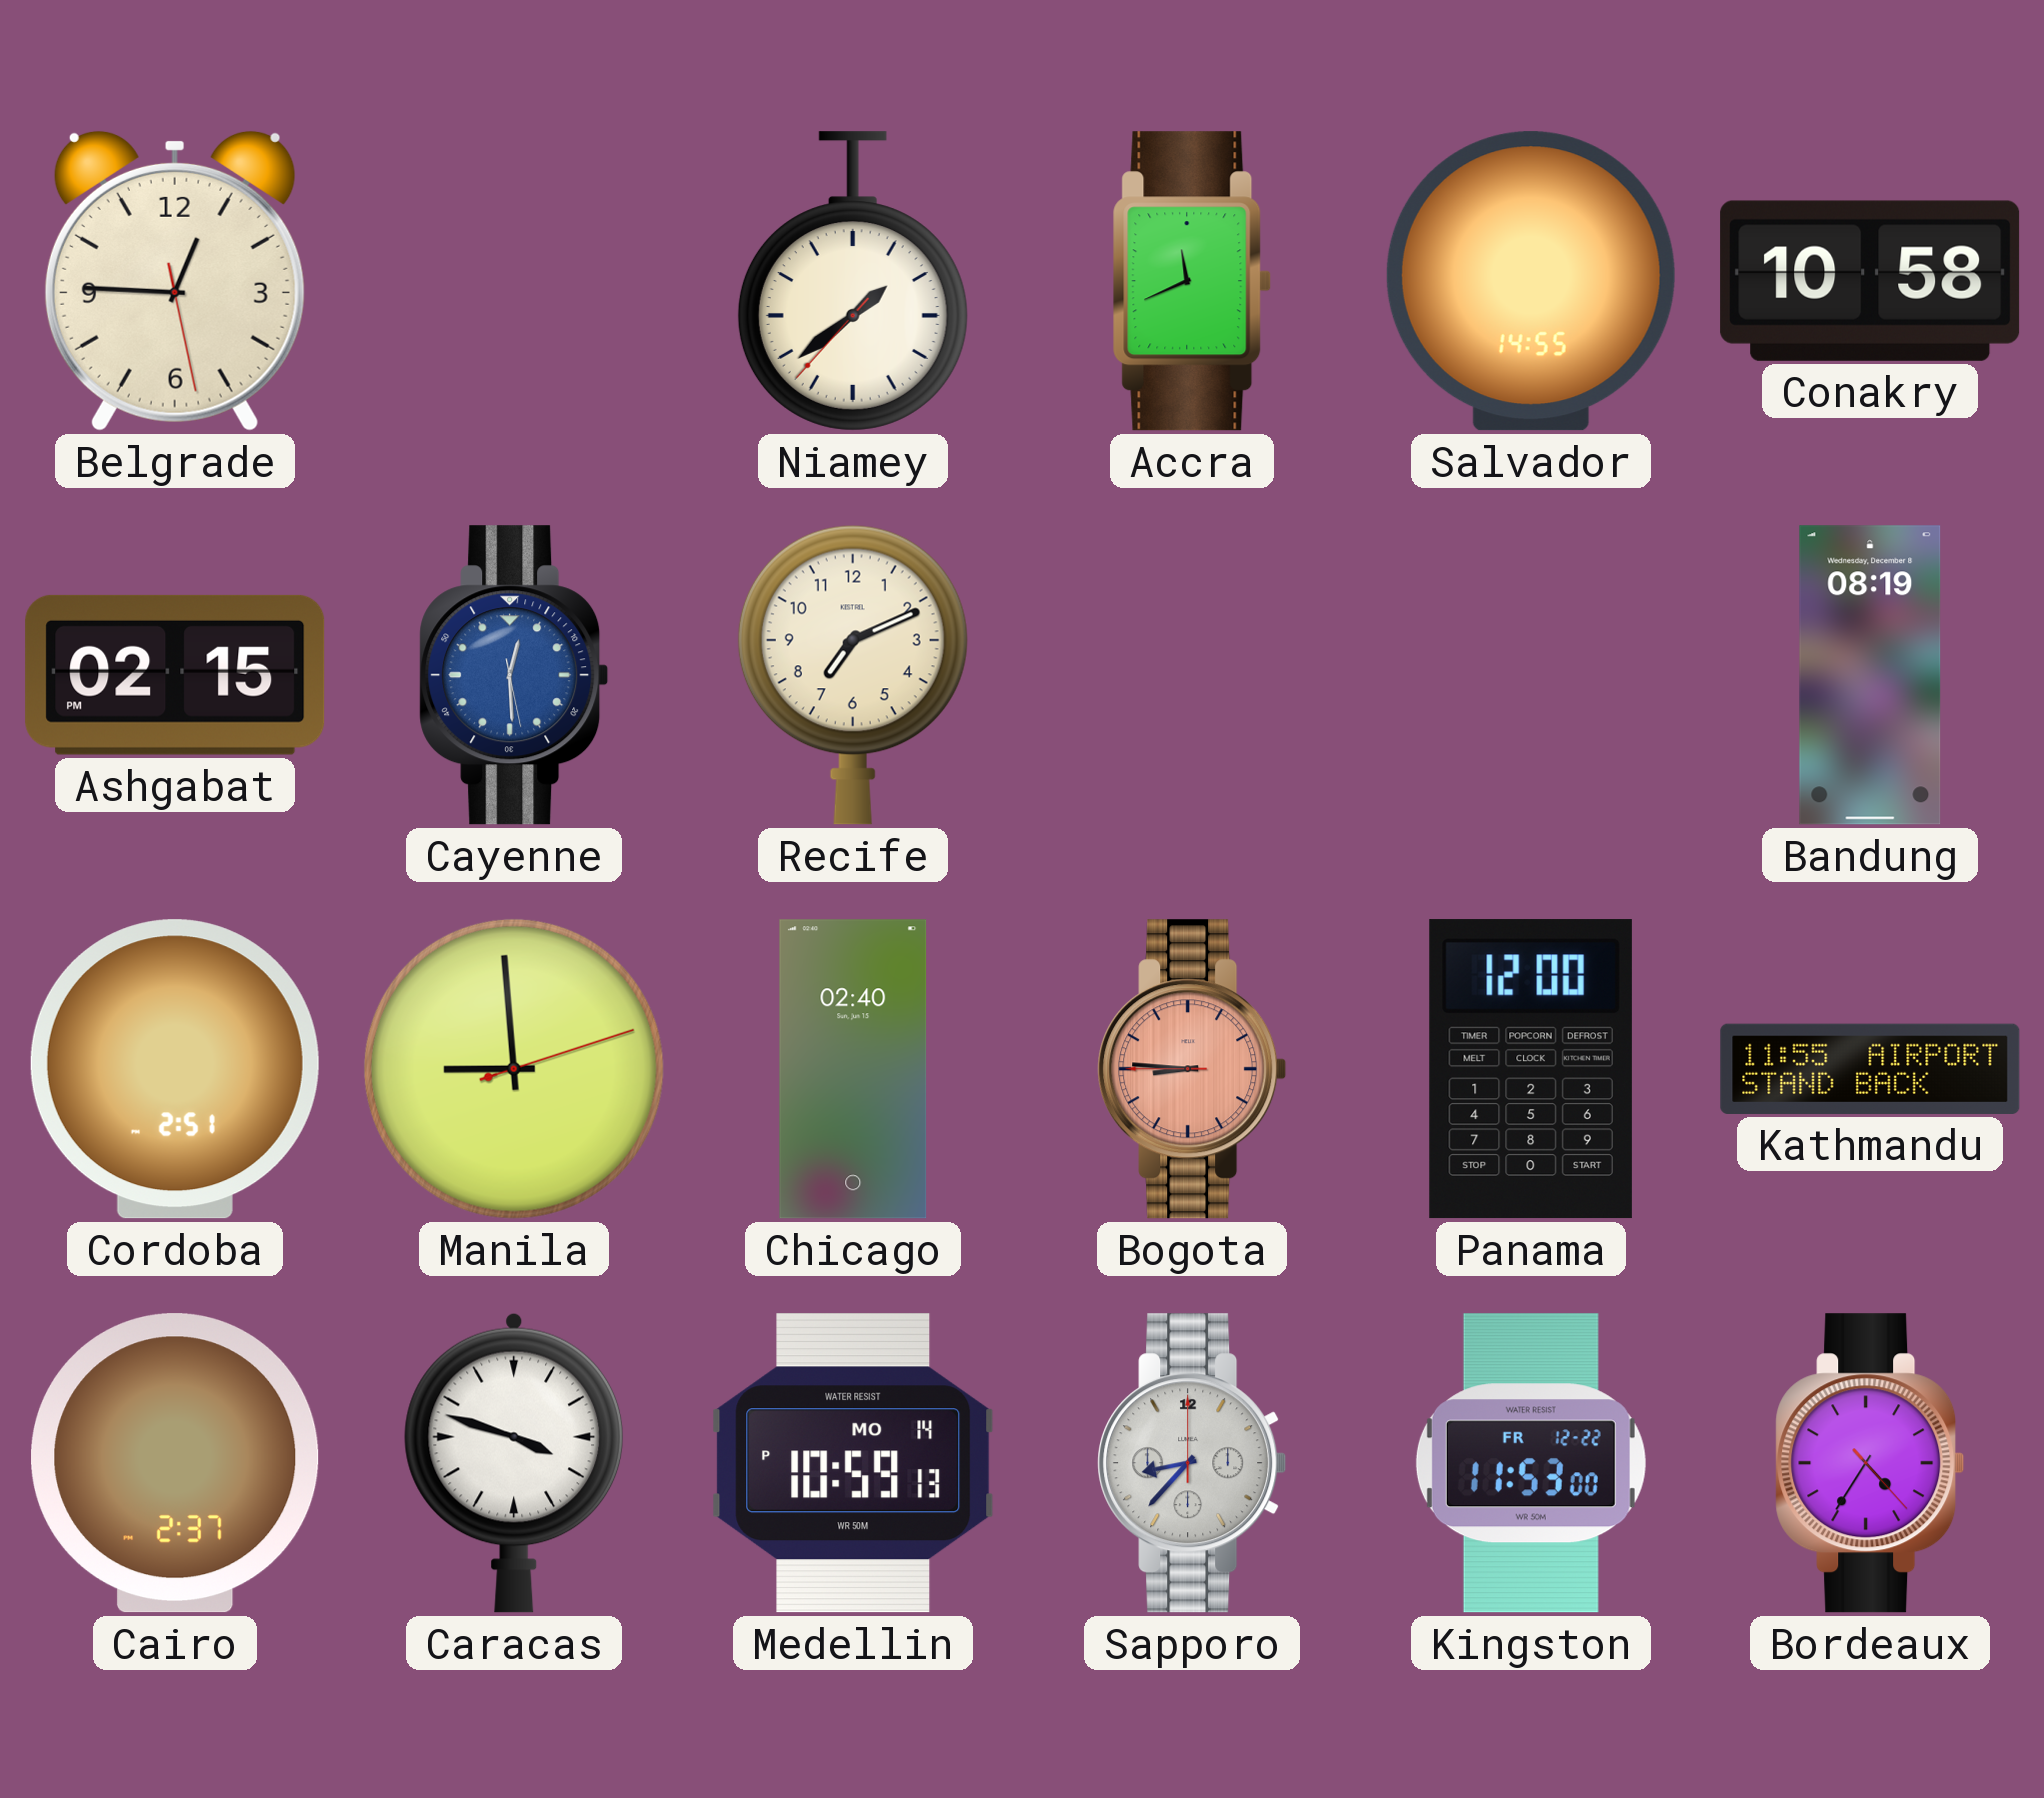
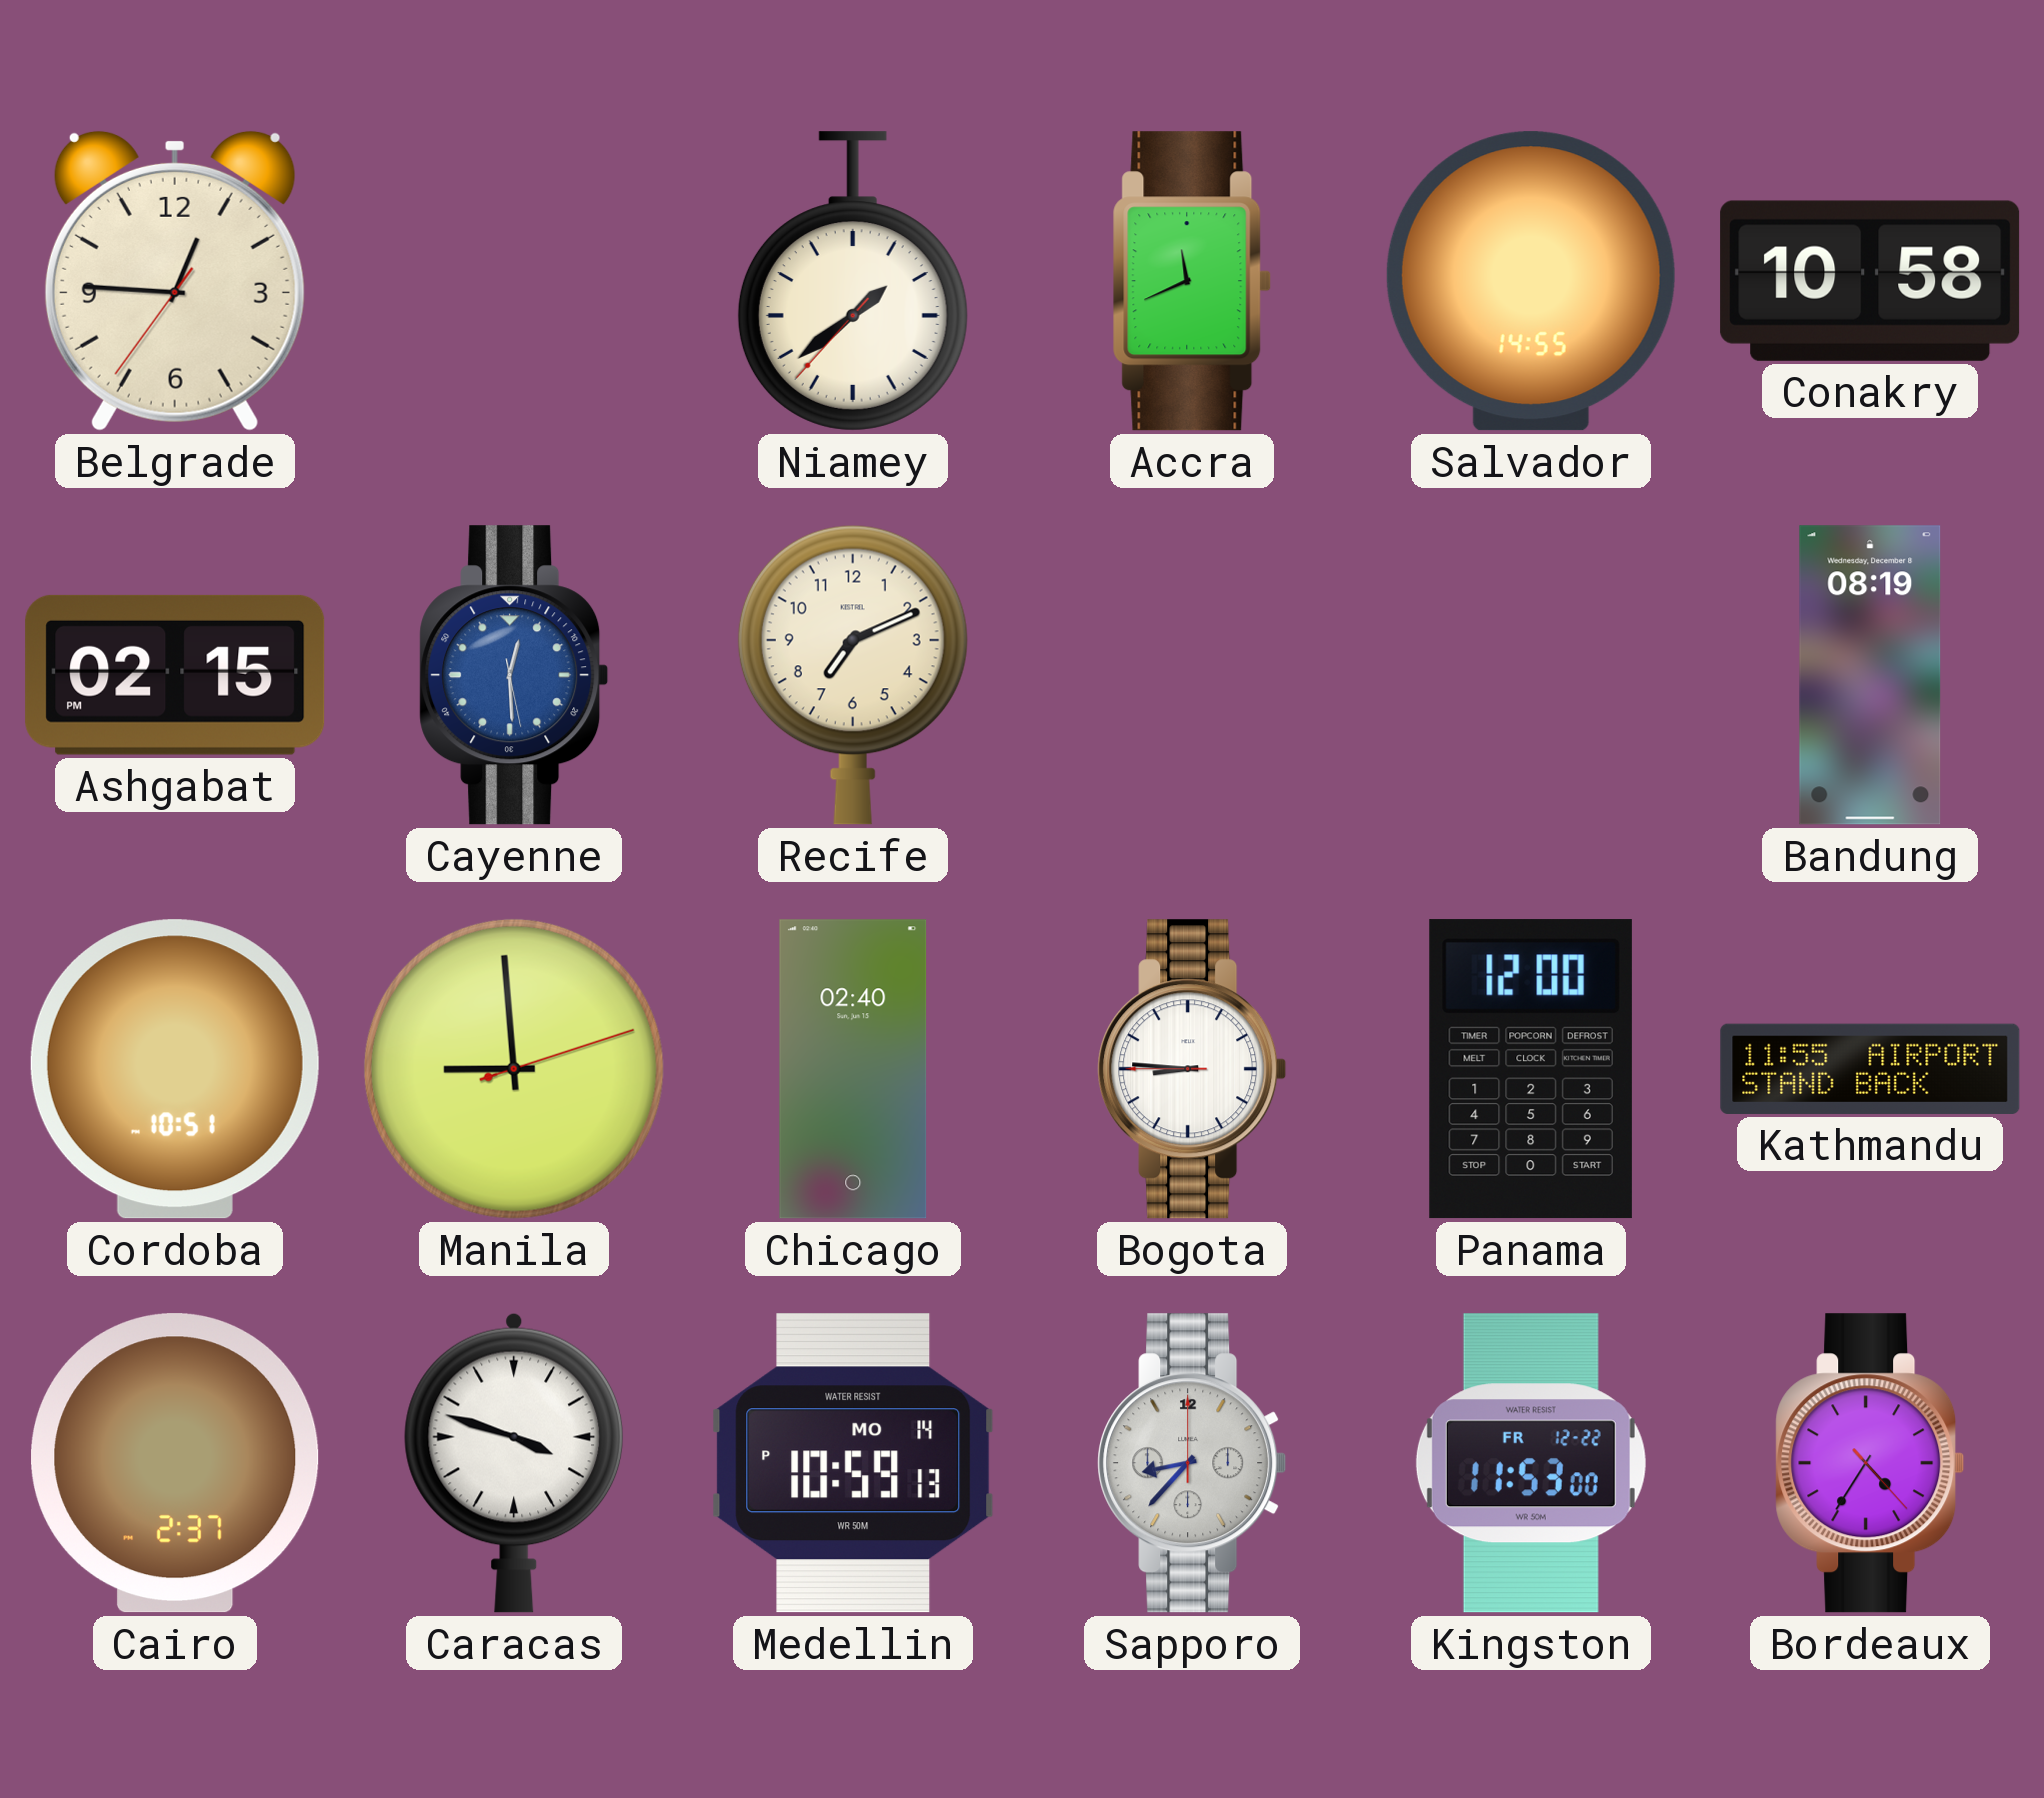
Belgrade: 12:45:28 -> 12:45:36 (175, 281)
Cordoba: 2:51 -> 10:51 (175, 1069)
Bogota dial: salmon -> white (1192, 1069)
